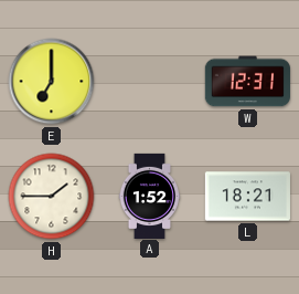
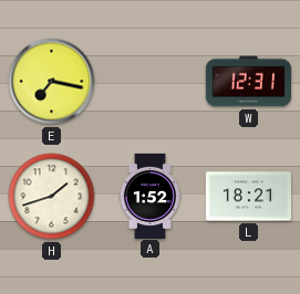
E: 7:00 -> 7:17 (52, 82)
H: 1:45 -> 1:42 (52, 197)
